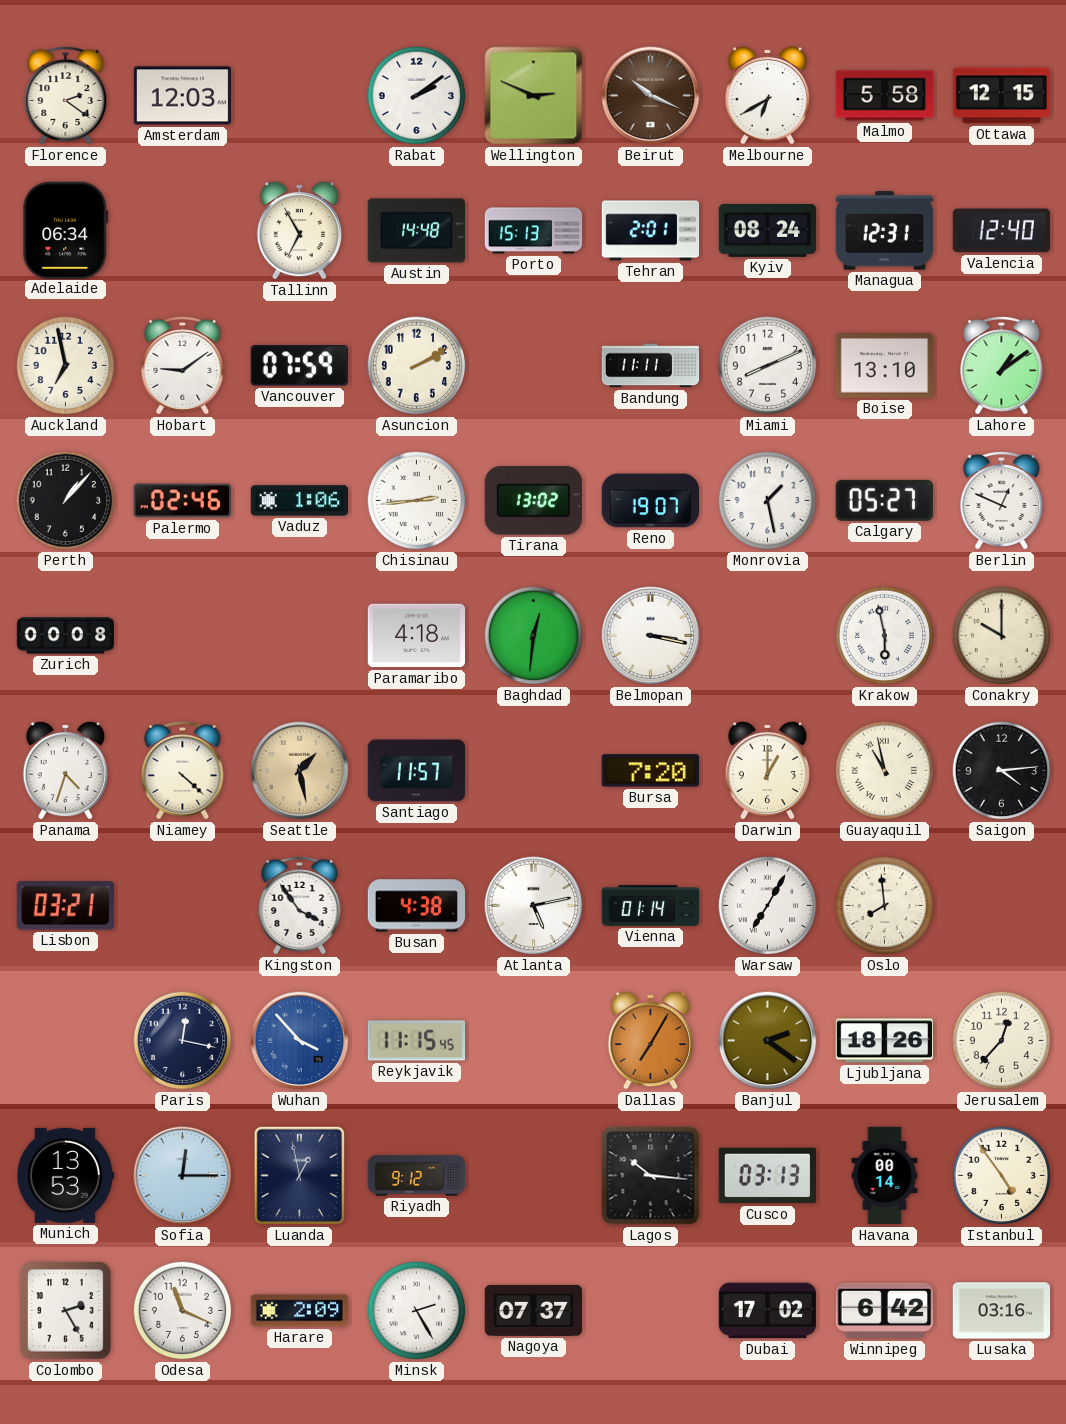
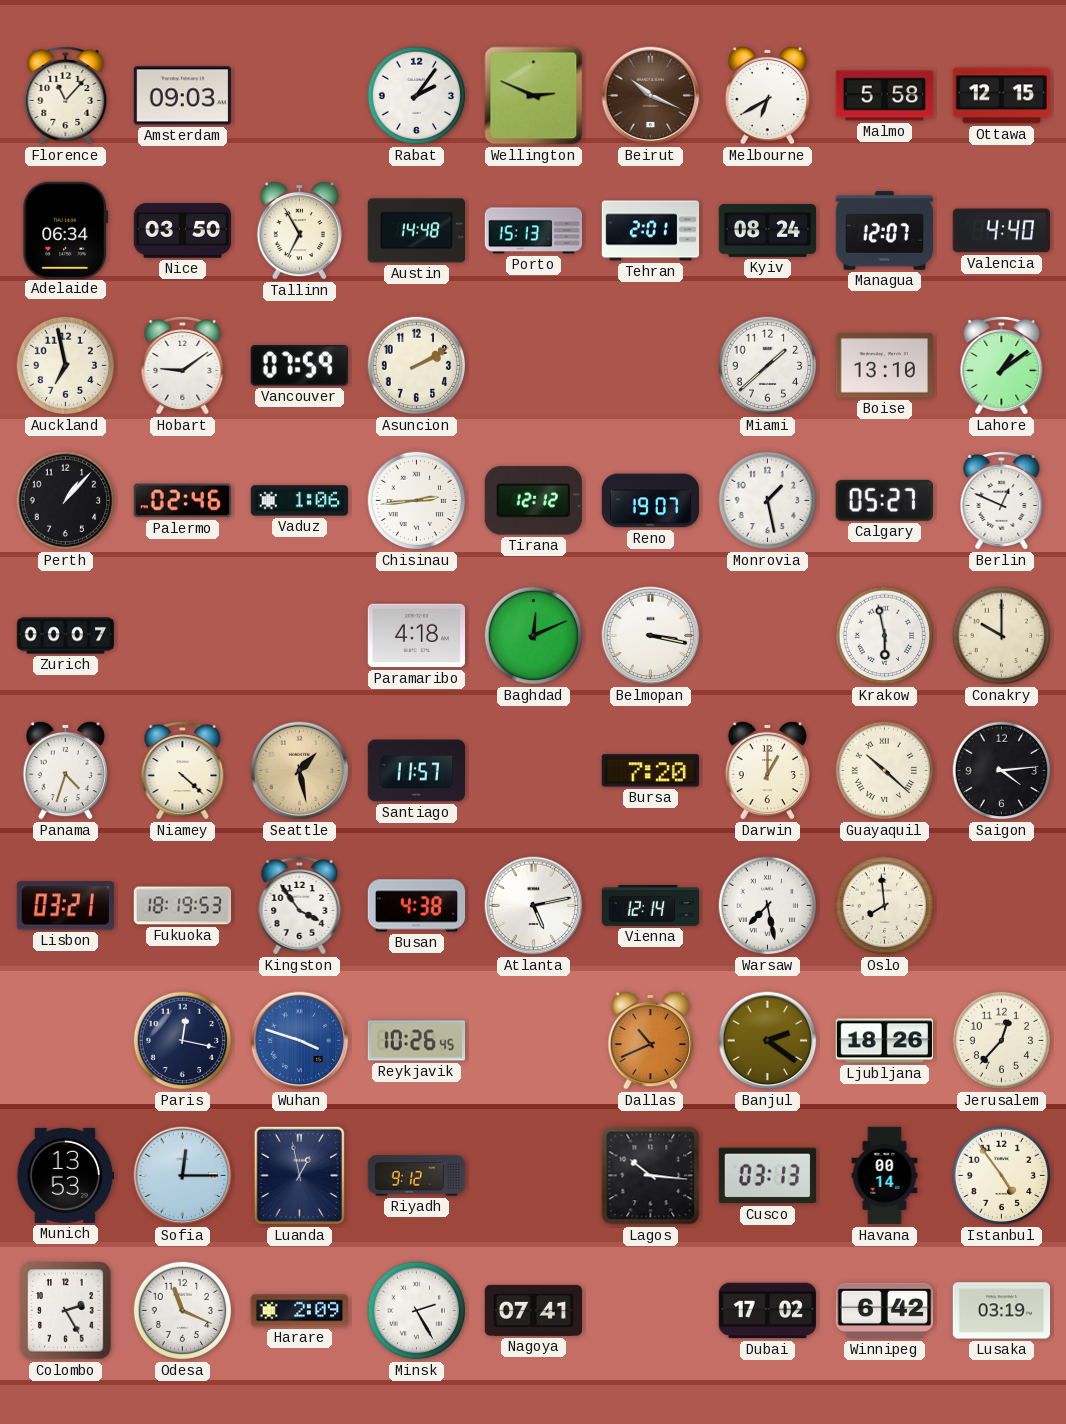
Florence: 2:21 -> 11:07 (66, 96)
Amsterdam: 12:03 -> 09:03 (182, 96)
Rabat: 2:09 -> 2:06 (417, 96)
Nice: none -> 03:50 (183, 231)
Managua: 12:31 -> 12:07 (885, 231)
Valencia: 12:40 -> 4:40 (1001, 231)
Bandung: 11:11 -> none (651, 366)
Miami: 8:11 -> 1:38 (768, 366)
Tirana: 13:02 -> 12:12 (533, 501)
Zurich: 00:08 -> 00:07 (66, 636)
Baghdad: 12:31 -> 12:11 (534, 636)
Guayaquil: 10:58 -> 10:22 (885, 771)
Fukuoka: none -> 18:19 (183, 906)
Vienna: 01:14 -> 12:14 (651, 906)
Warsaw: 7:05 -> 7:28 (768, 906)
Wuhan: 3:53 -> 3:48 (300, 1041)
Reykjavik: 11:15 -> 10:26 (417, 1041)
Dallas: 7:05 -> 10:41 (650, 1040)
Nagoya: 07:37 -> 07:41 (533, 1310)
Lusaka: 03:16 -> 03:19 (1002, 1311)
